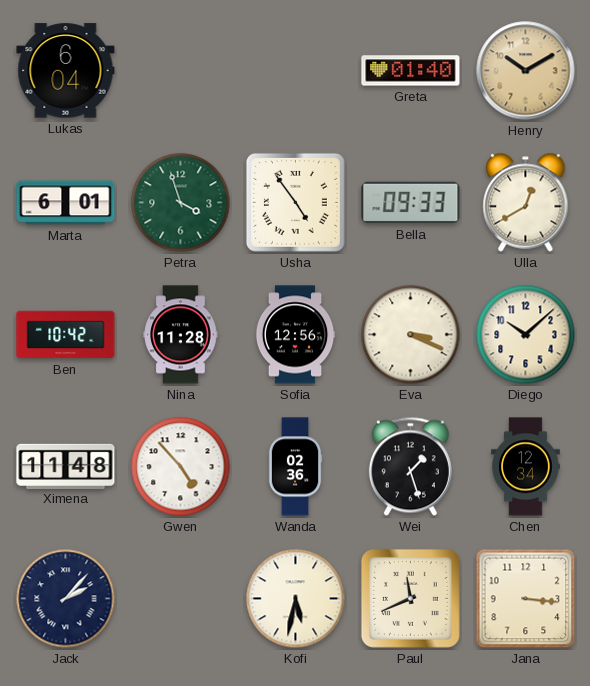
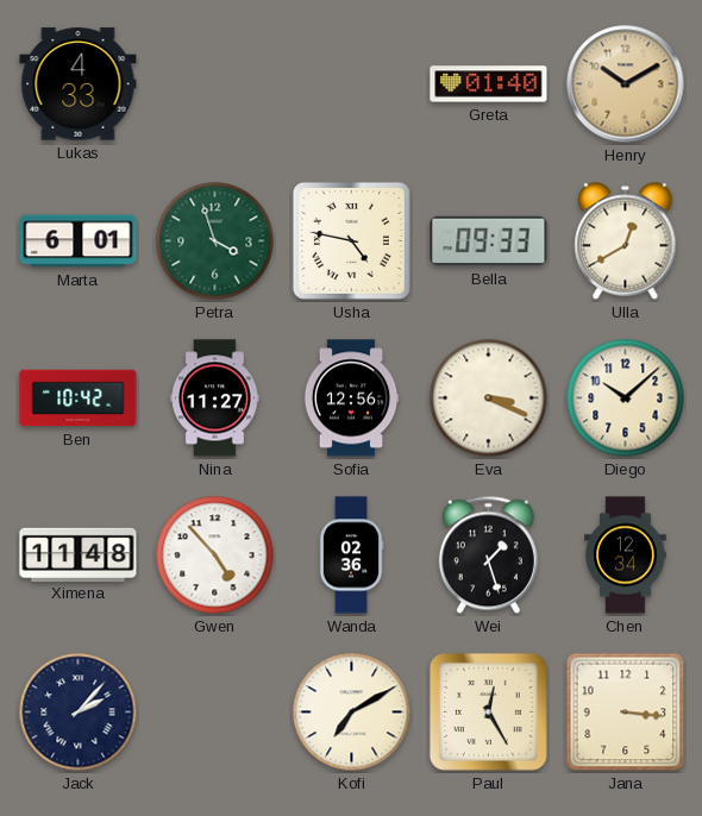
Lukas: 6:04 -> 4:33 (79, 84)
Usha: 4:54 -> 4:47 (351, 240)
Nina: 11:28 -> 11:27 (215, 398)
Kofi: 5:32 -> 7:10 (352, 713)
Paul: 11:41 -> 12:25 (488, 711)
